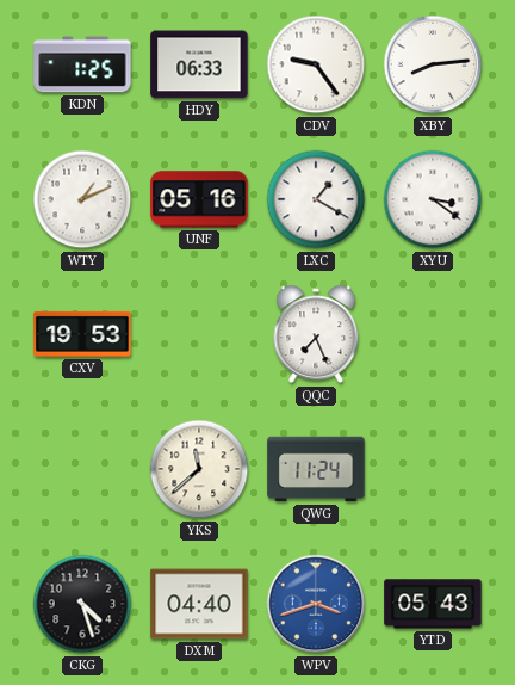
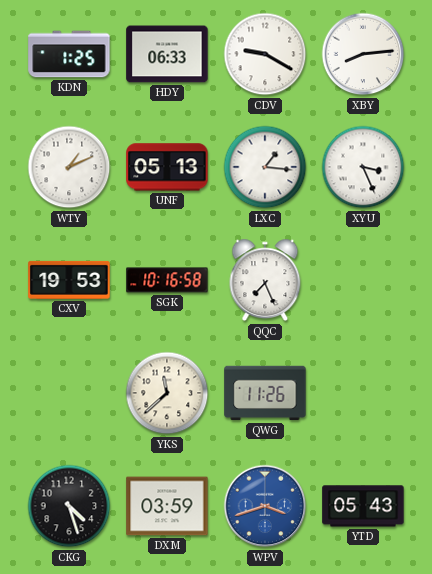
CDV: 9:24 -> 9:20 (265, 54)
UNF: 05:16 -> 05:13 (167, 167)
LXC: 1:20 -> 1:16 (265, 167)
XYU: 3:21 -> 3:26 (363, 167)
SGK: none -> 10:16 (167, 280)
QWG: 11:24 -> 11:26 (265, 393)
DXM: 04:40 -> 03:59 (167, 506)
